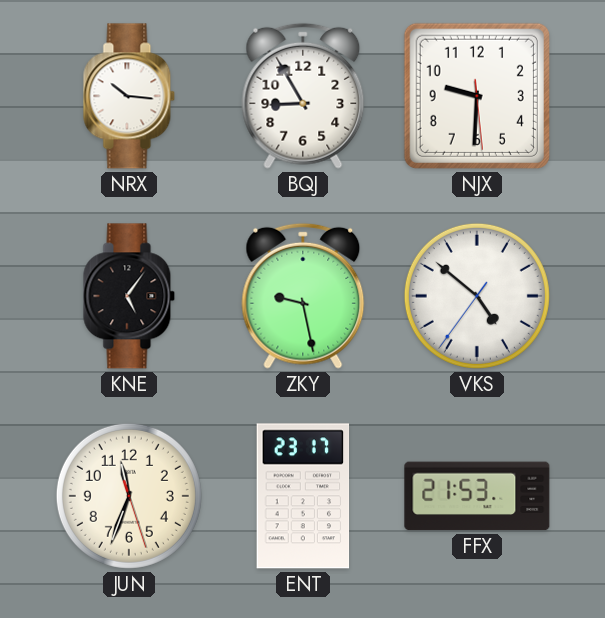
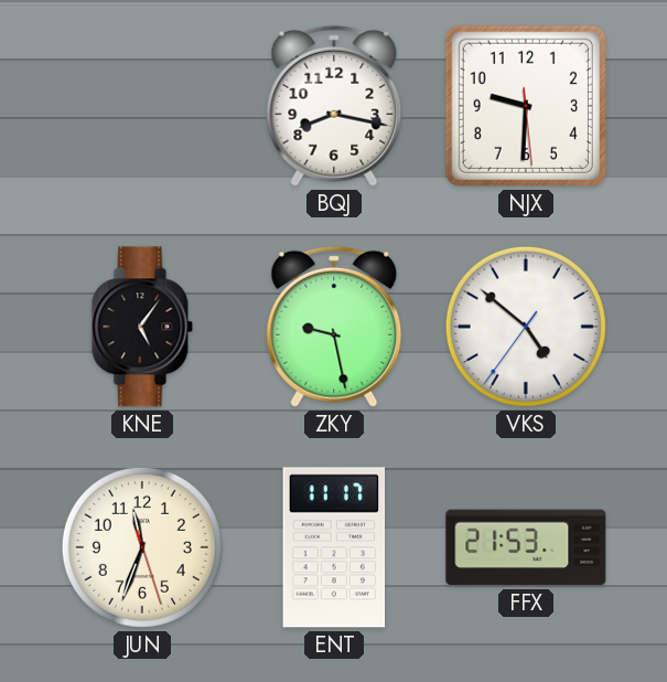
NRX: 10:16 -> none (129, 96)
BQJ: 8:55 -> 8:17 (334, 106)
ENT: 23:17 -> 11:17 (334, 547)
